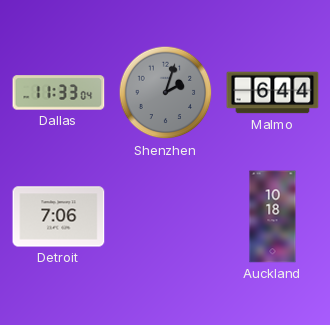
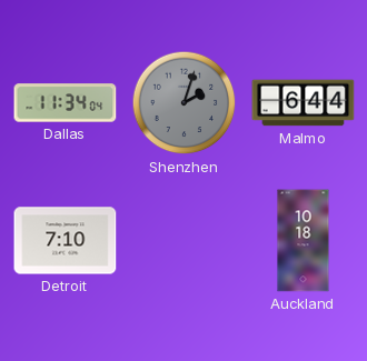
Dallas: 11:33 -> 11:34 (66, 103)
Detroit: 7:06 -> 7:10 (66, 241)
